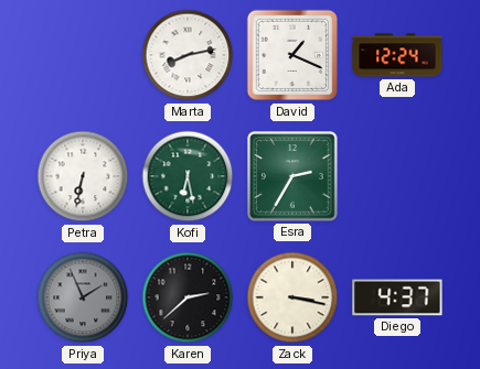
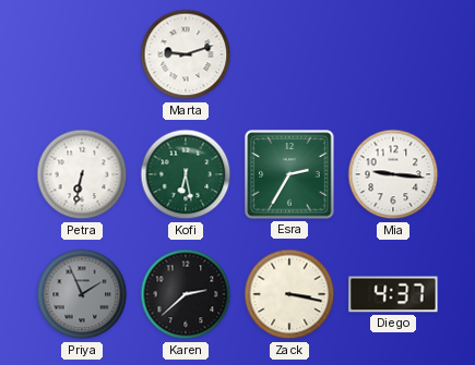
Marta: 8:13 -> 9:12 (186, 54)
David: 1:19 -> none (292, 55)
Ada: 12:24 -> none (397, 55)
Mia: none -> 9:16 (393, 174)
